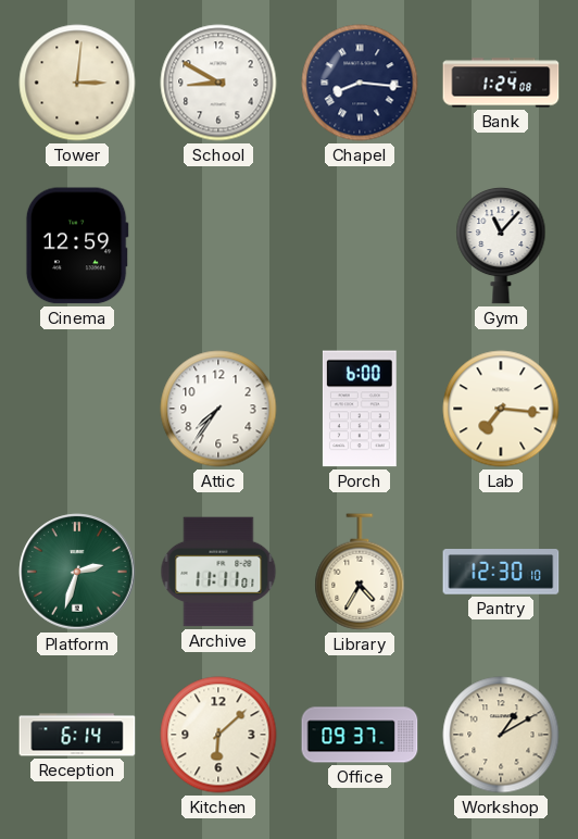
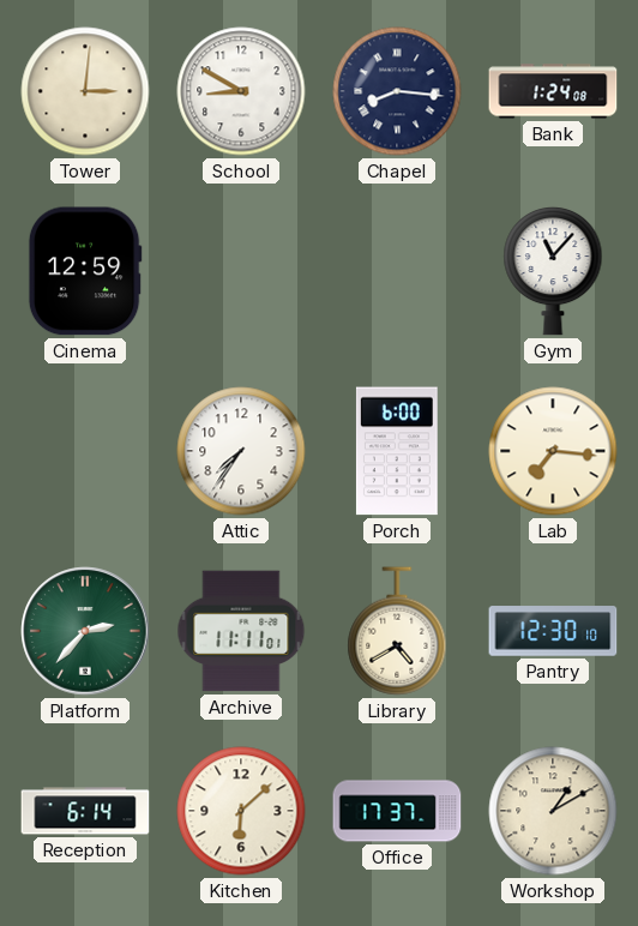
Platform: 2:33 -> 2:37 (85, 631)
Library: 4:35 -> 4:40 (397, 631)
Office: 09:37 -> 17:37 (397, 811)
